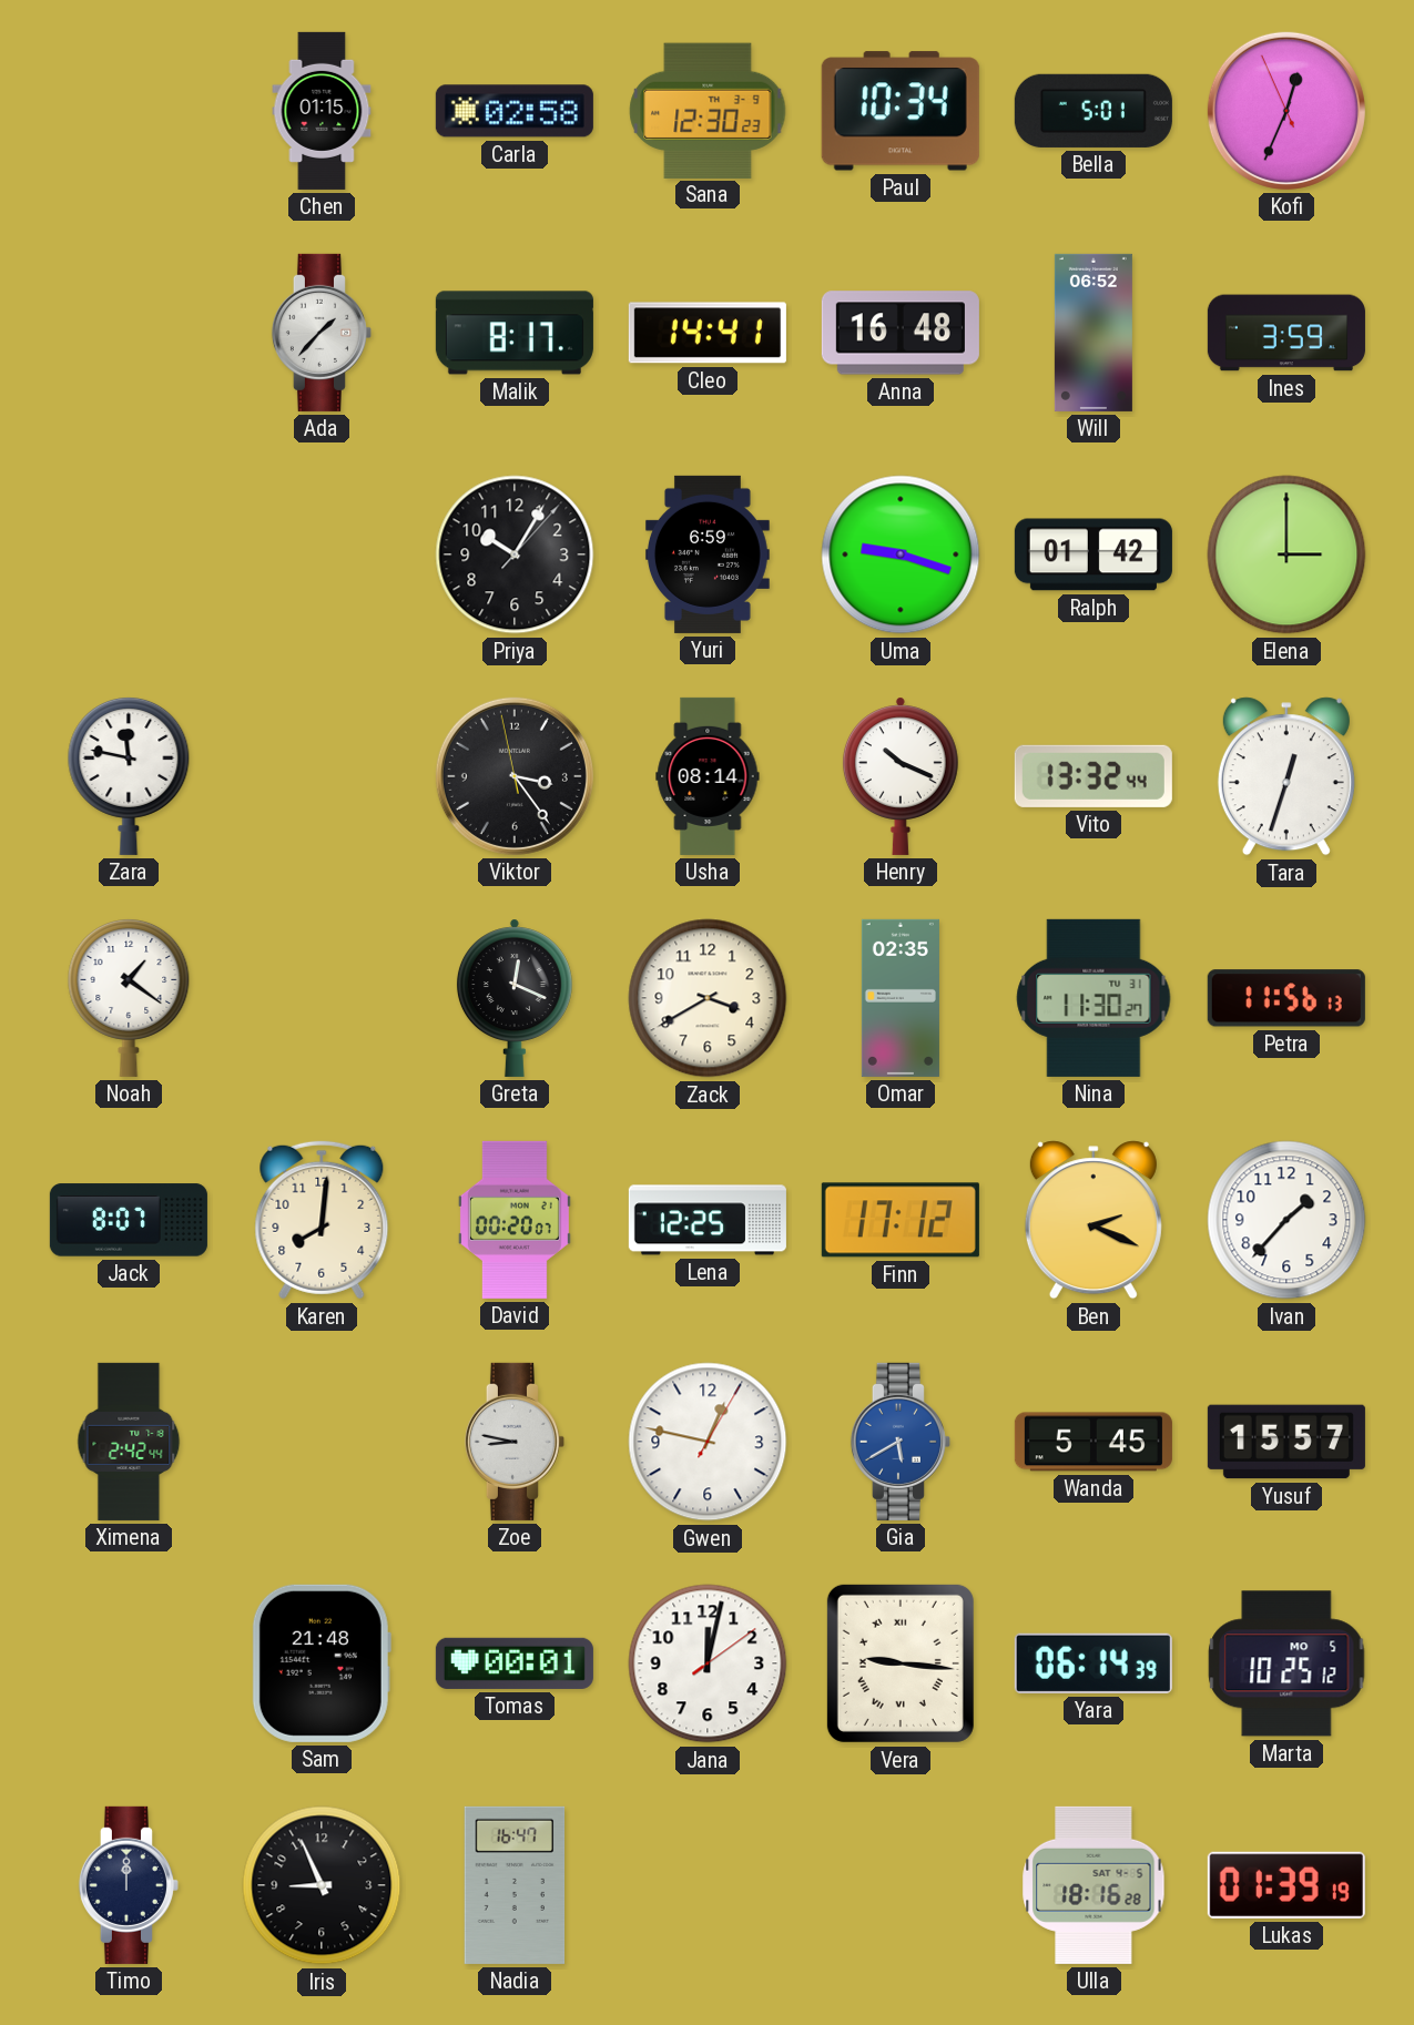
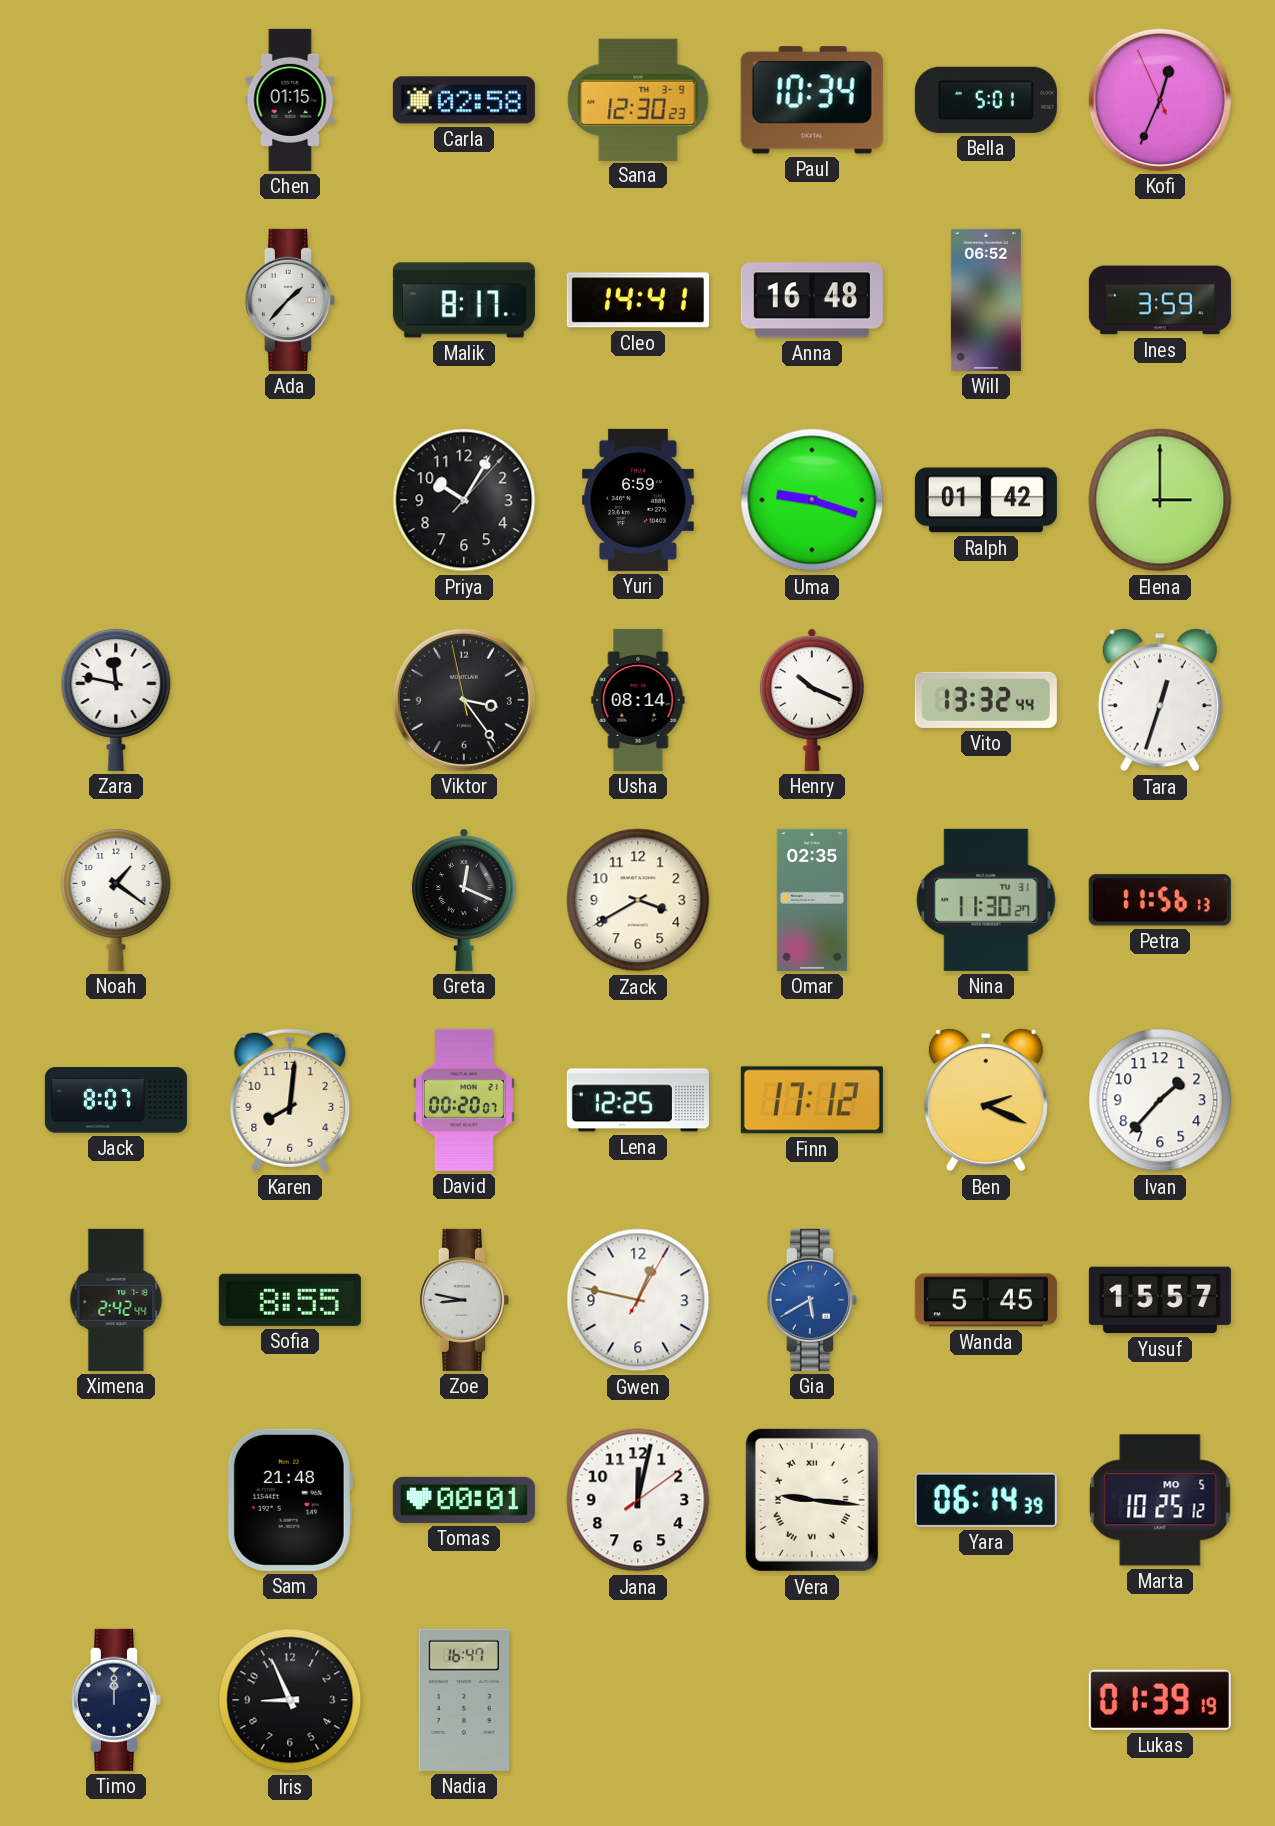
Sofia: none -> 8:55 (290, 1300)
Ulla: 18:16 -> none (1093, 1885)
